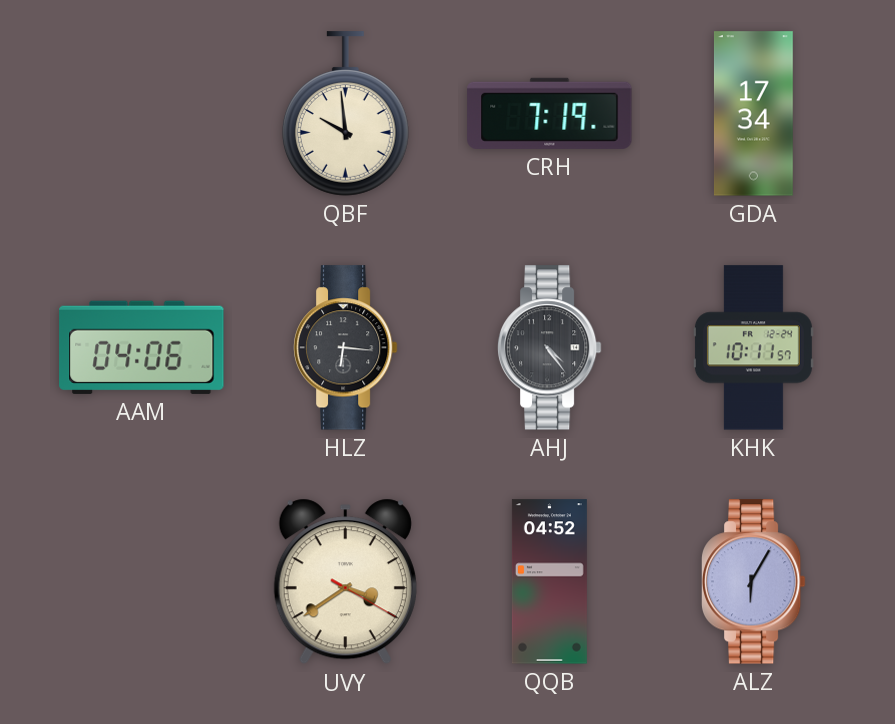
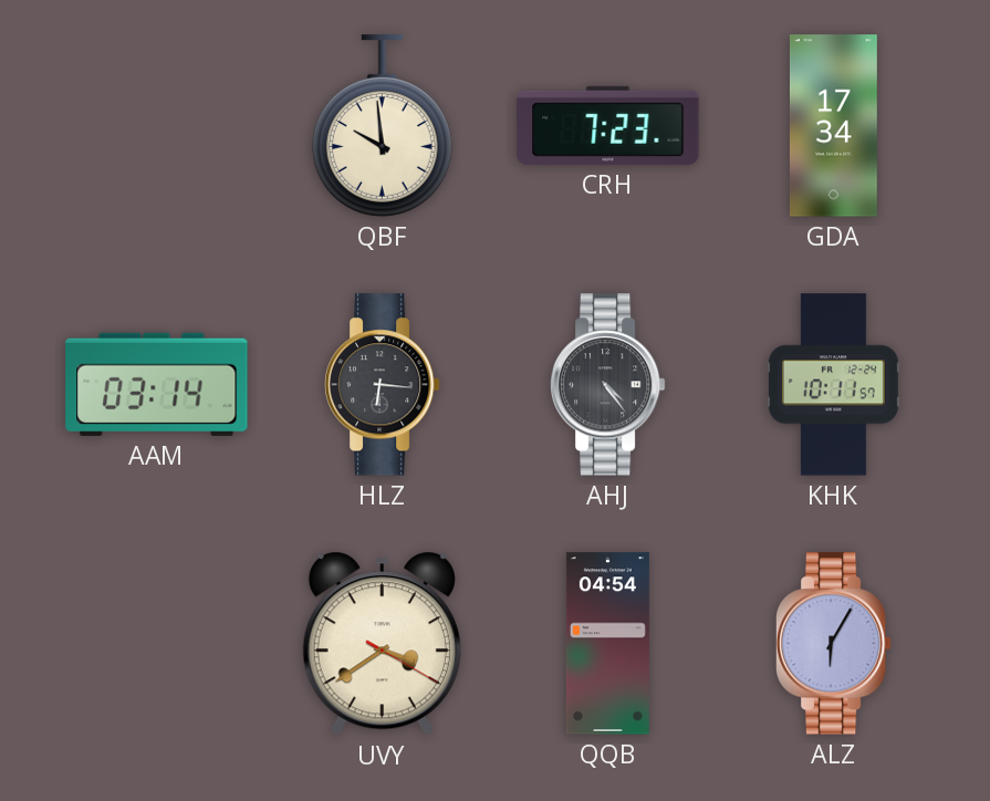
CRH: 7:19 -> 7:23 (608, 125)
AAM: 04:06 -> 03:14 (157, 384)
QQB: 04:52 -> 04:54 (607, 644)
